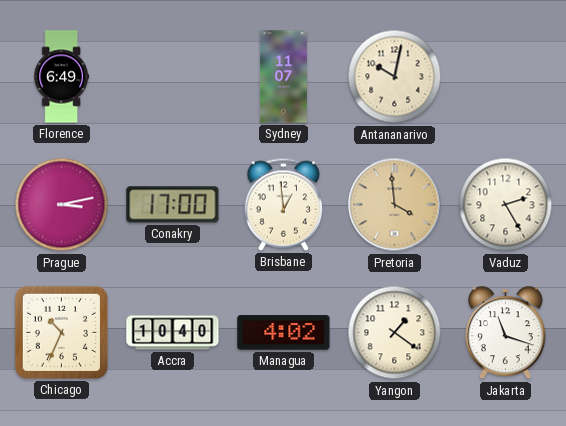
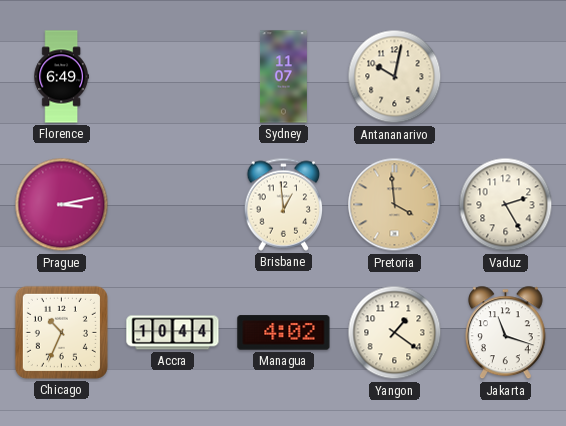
Conakry: 17:00 -> none (173, 205)
Accra: 10:40 -> 10:44 (173, 333)
